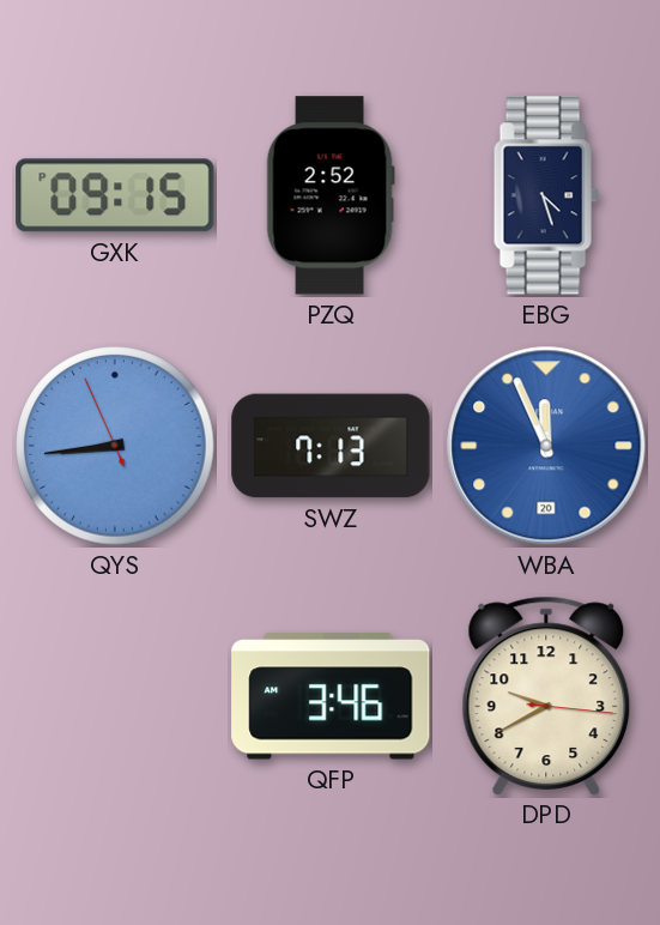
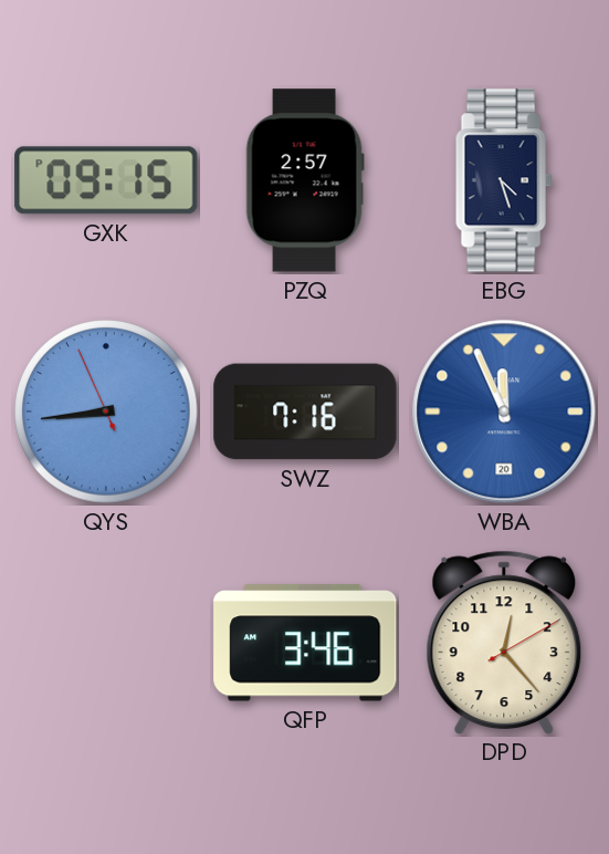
PZQ: 2:52 -> 2:57 (305, 180)
SWZ: 7:13 -> 7:16 (305, 412)
DPD: 9:40 -> 12:23 (504, 642)
